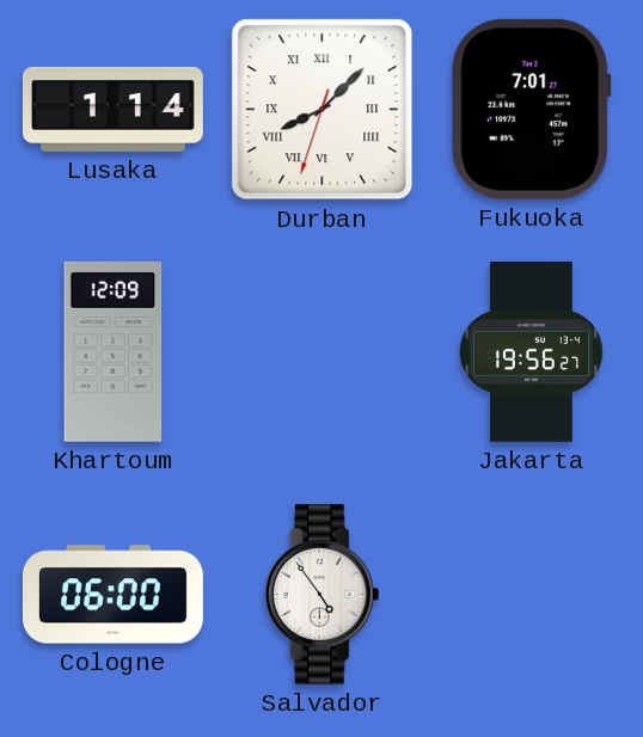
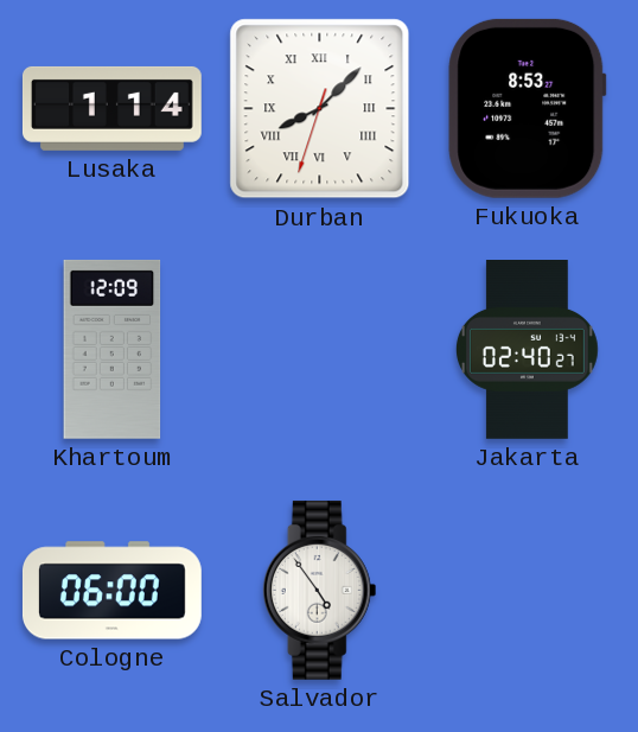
Fukuoka: 7:01 -> 8:53 (528, 108)
Jakarta: 19:56 -> 02:40 (527, 350)
